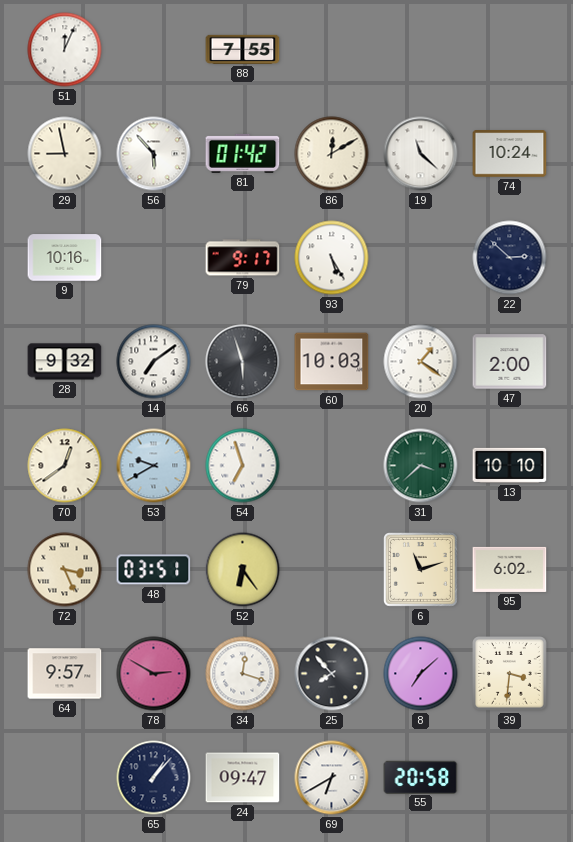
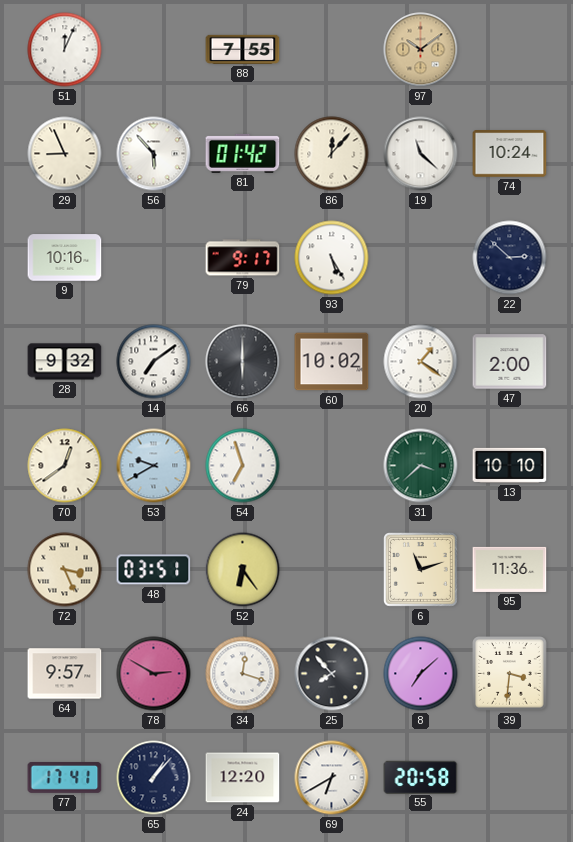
97: none -> 10:09 (421, 50)
29: 8:58 -> 8:56 (65, 154)
86: 12:10 -> 12:07 (332, 154)
66: 5:57 -> 6:00 (243, 362)
60: 10:03 -> 10:02 (332, 362)
95: 6:02 -> 11:36 (510, 569)
77: none -> 17:41 (65, 777)
24: 09:47 -> 12:20 (243, 778)
